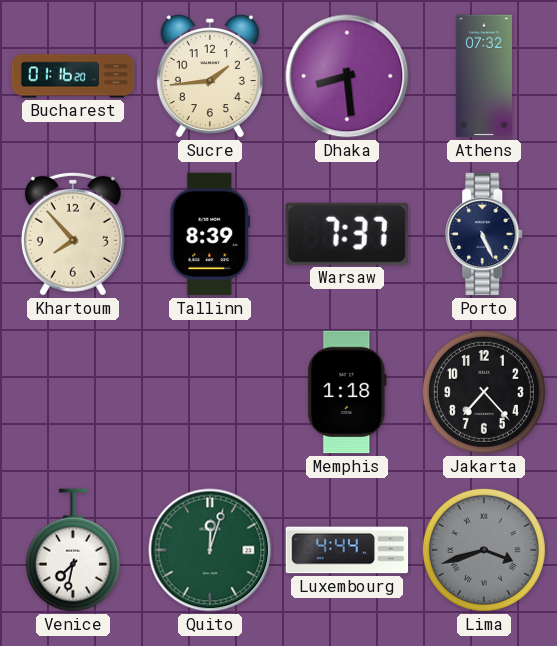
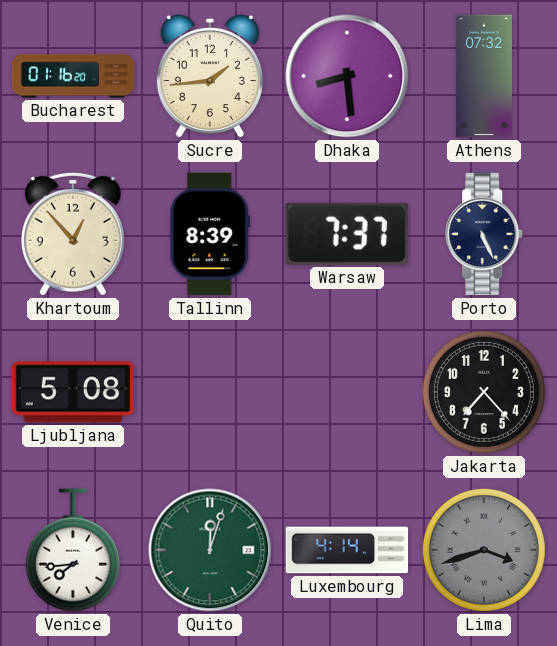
Khartoum: 7:53 -> 12:53 (73, 234)
Ljubljana: none -> 5:08 (73, 392)
Memphis: 1:18 -> none (347, 392)
Venice: 7:32 -> 7:44 (73, 550)
Luxembourg: 4:44 -> 4:14 (347, 550)
